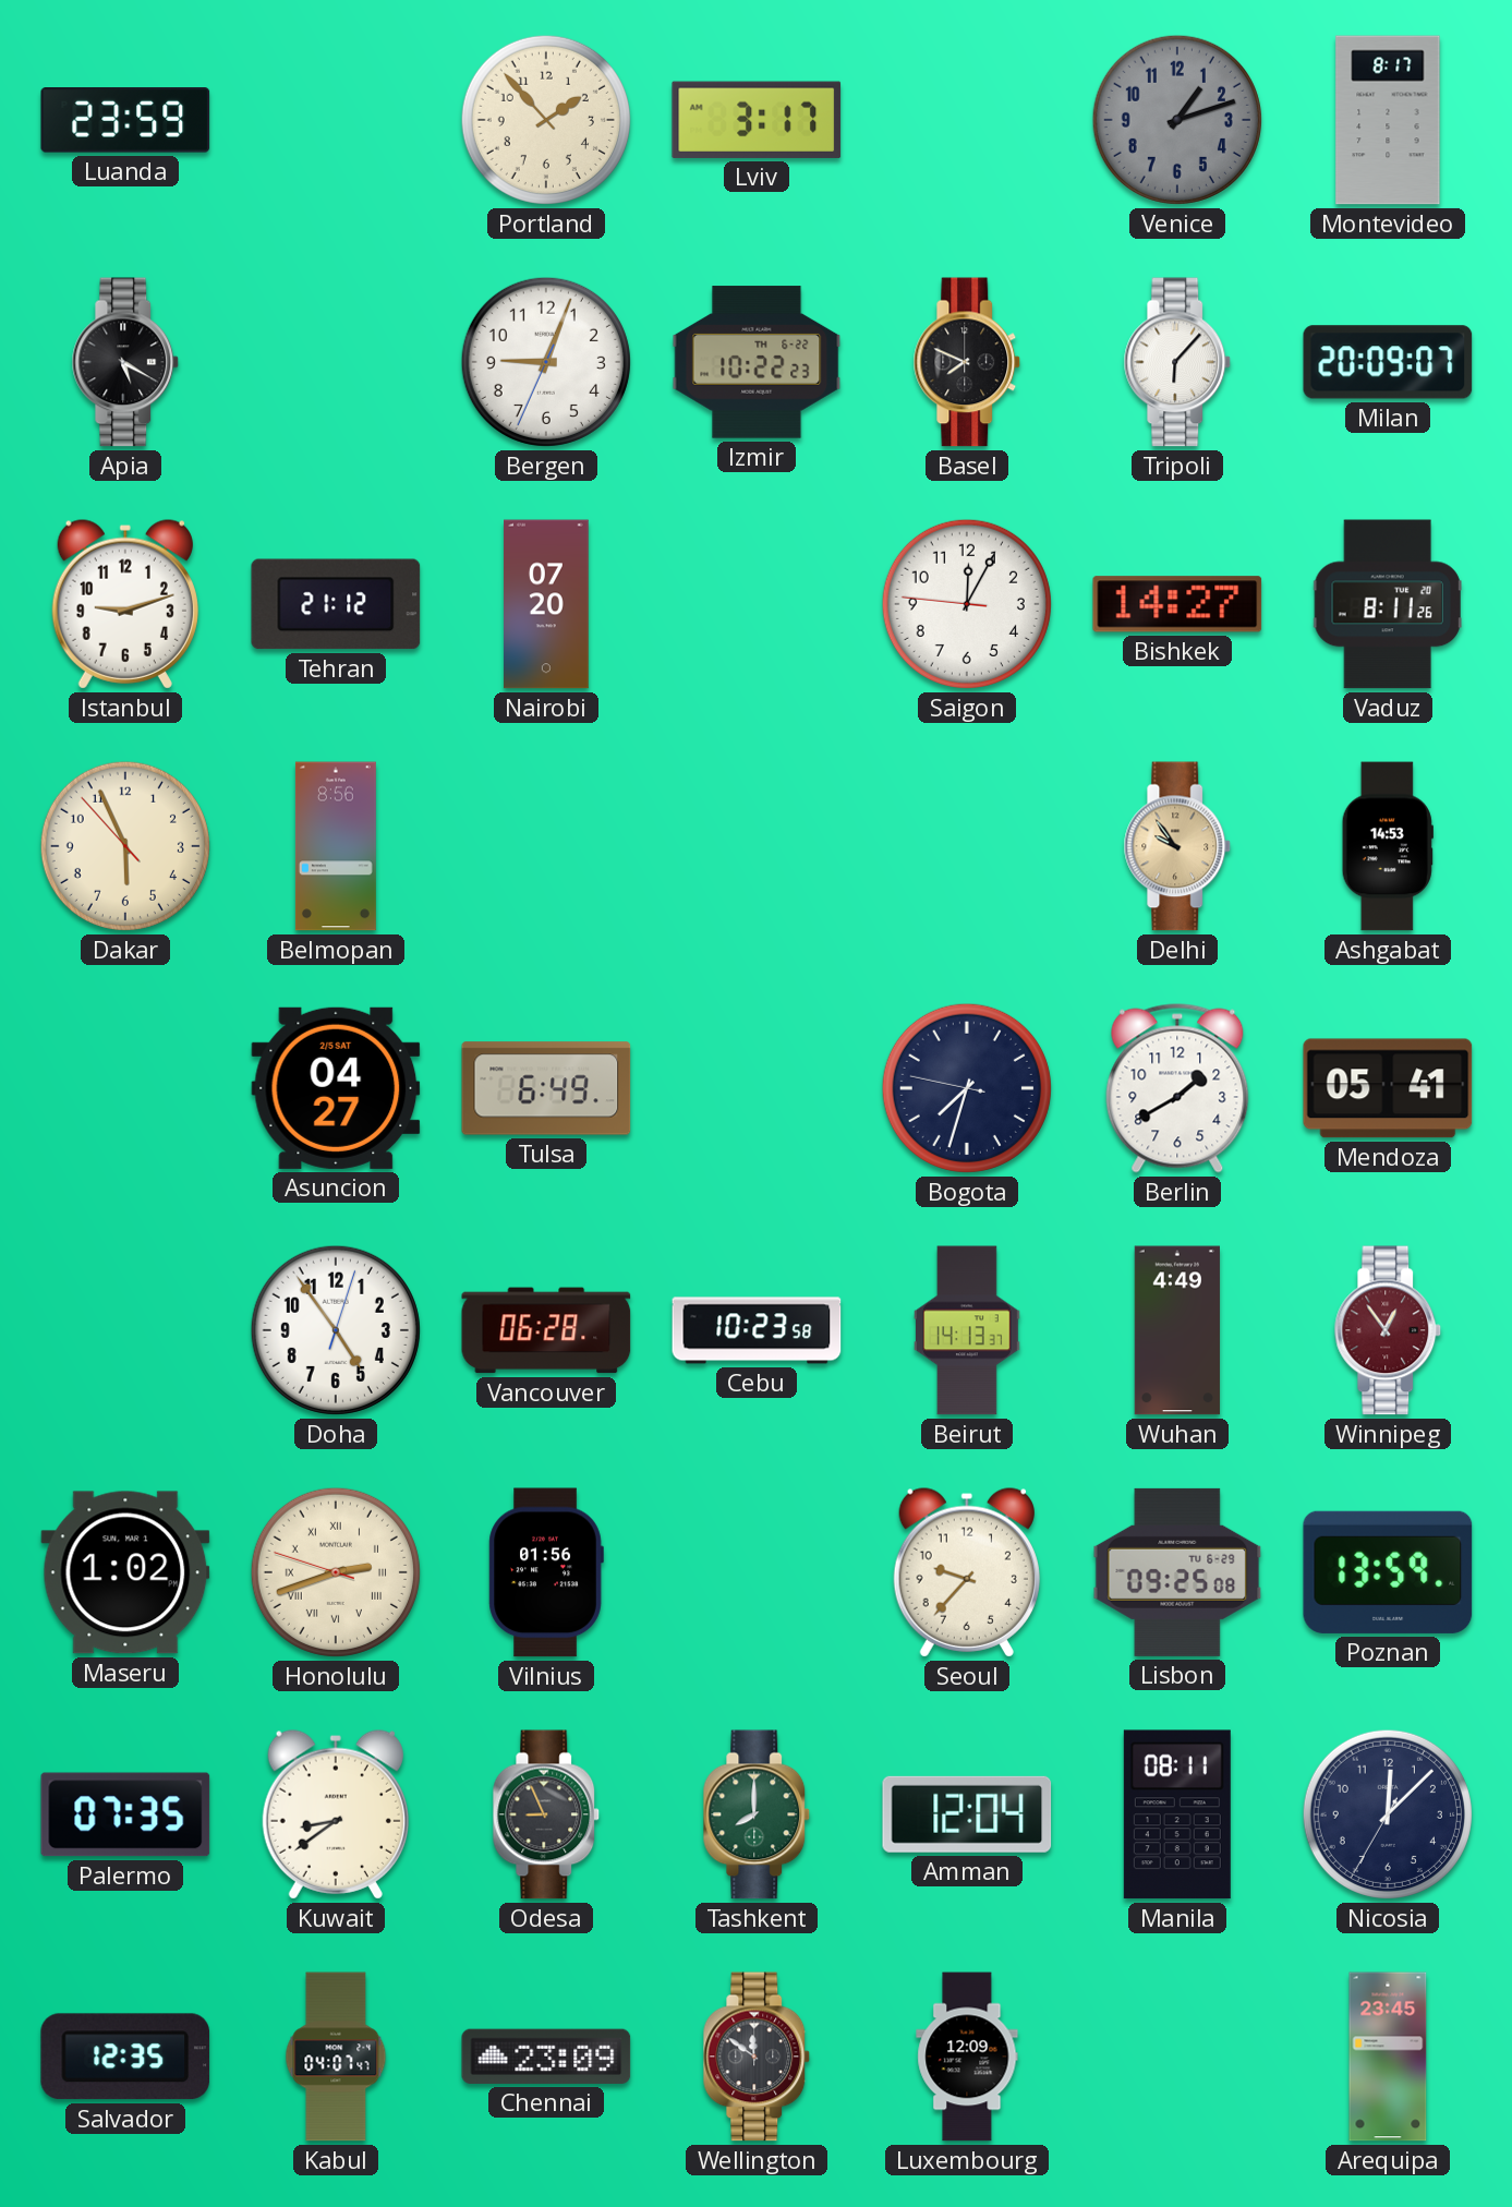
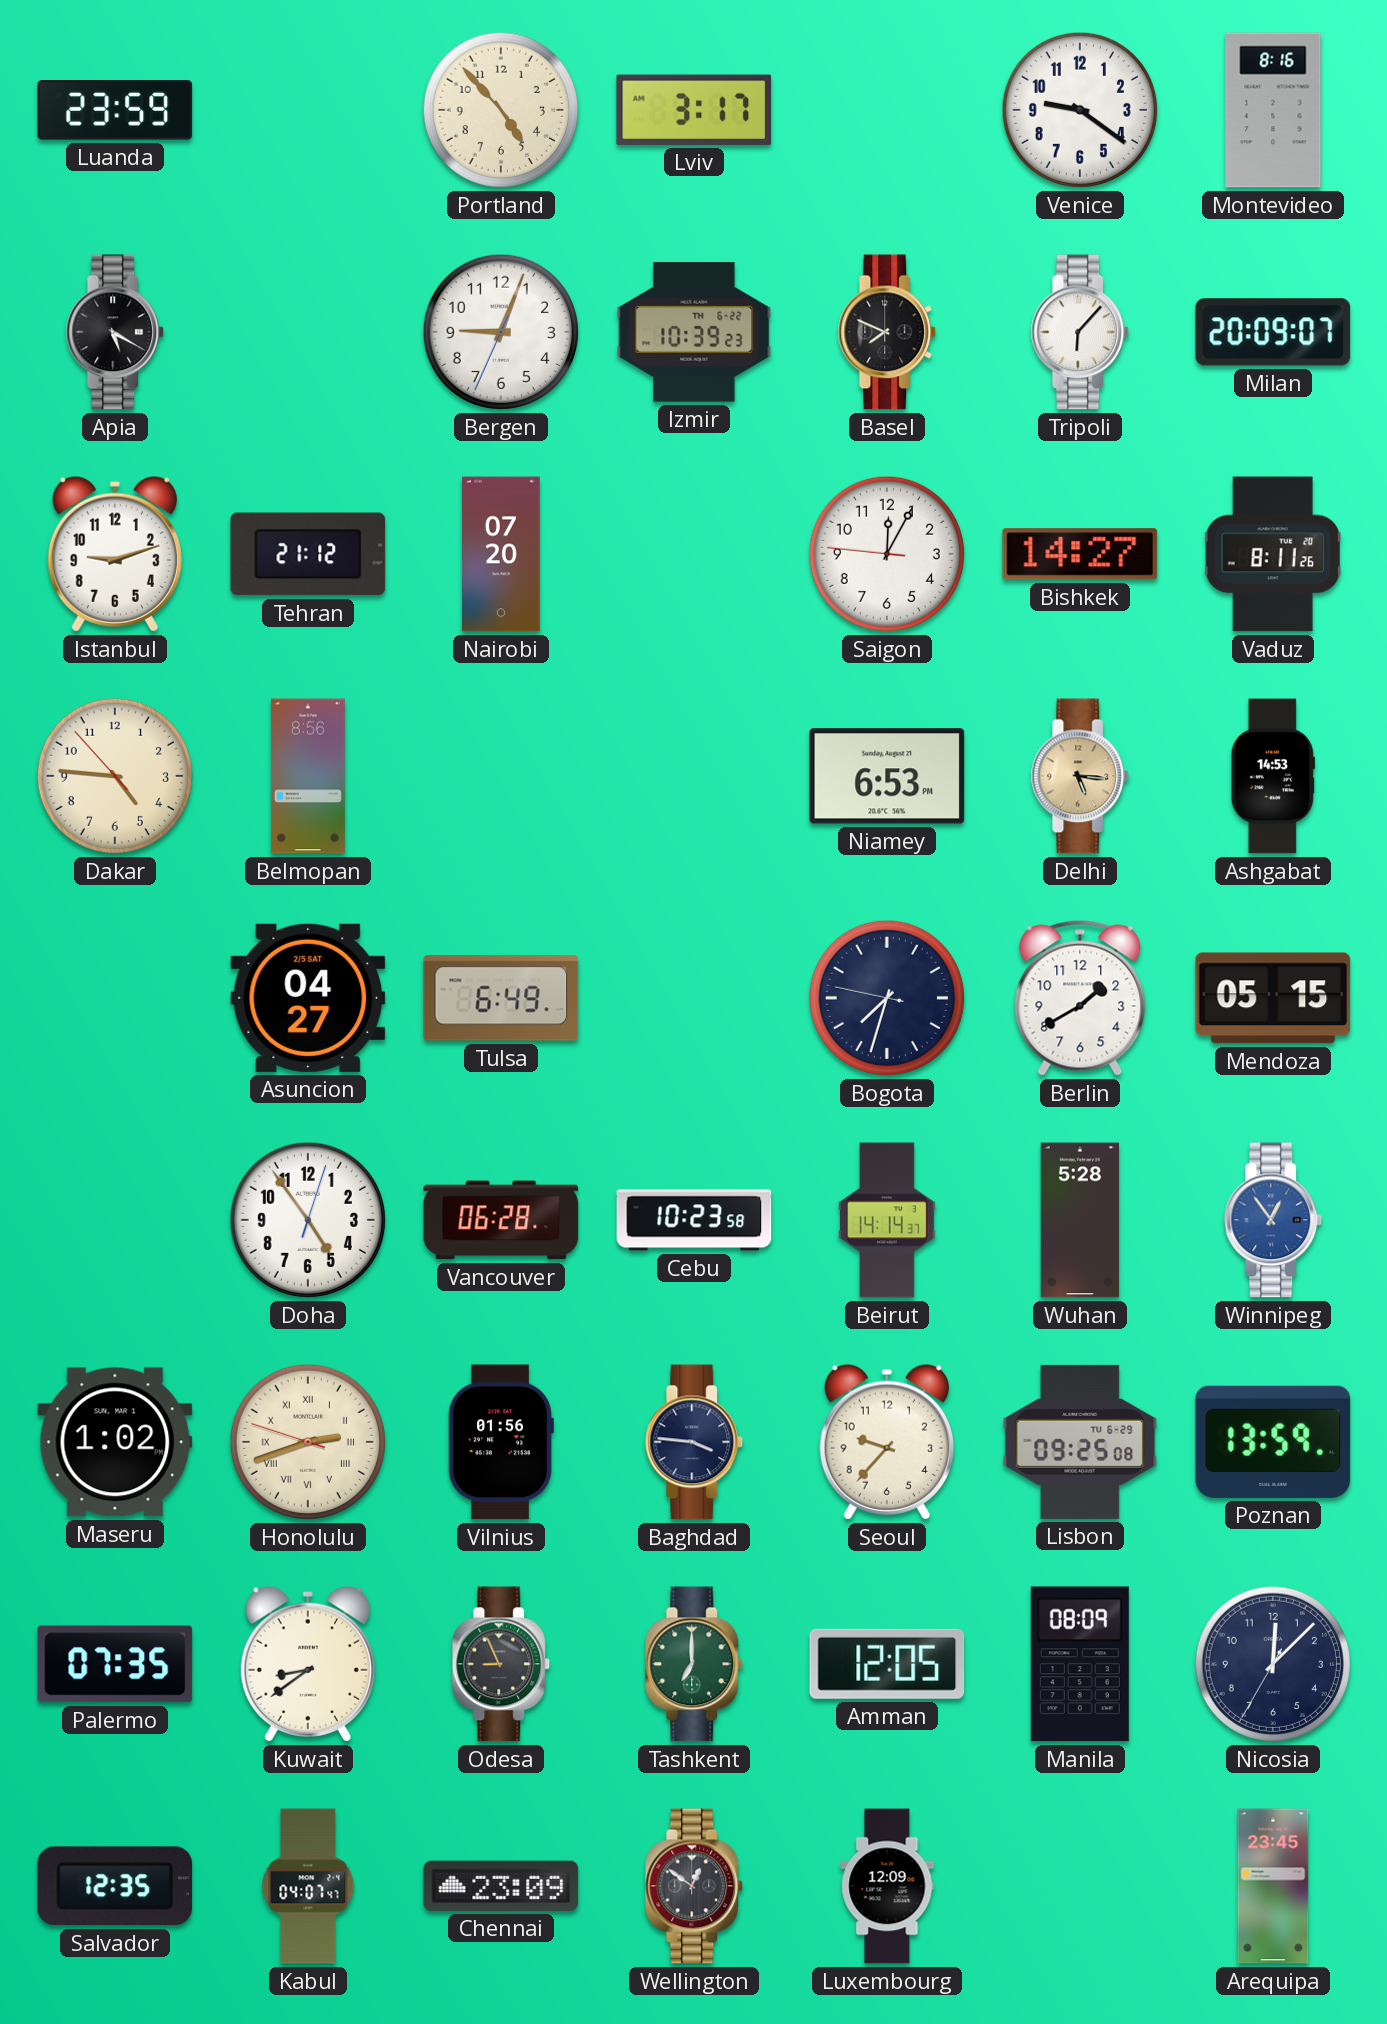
Portland: 1:53 -> 4:53 (501, 110)
Venice: 1:12 -> 9:21 (1080, 110)
Venice dial: grey -> white (1080, 110)
Montevideo: 8:17 -> 8:16 (1273, 110)
Izmir: 10:22 -> 10:39 (694, 332)
Dakar: 5:55 -> 4:45 (115, 776)
Niamey: none -> 6:53 (887, 776)
Delhi: 9:54 -> 5:16 (1080, 776)
Mendoza: 05:41 -> 05:15 (1273, 998)
Beirut: 14:13 -> 14:14 (887, 1220)
Wuhan: 4:49 -> 5:28 (1080, 1220)
Winnipeg dial: burgundy -> blue (1273, 1220)
Baghdad: none -> 3:46 (694, 1442)
Tashkent: 8:00 -> 7:00 (694, 1664)
Amman: 12:04 -> 12:05 (887, 1664)
Manila: 08:11 -> 08:09 (1080, 1664)
Wellington: 11:51 -> 12:51 (694, 1886)
